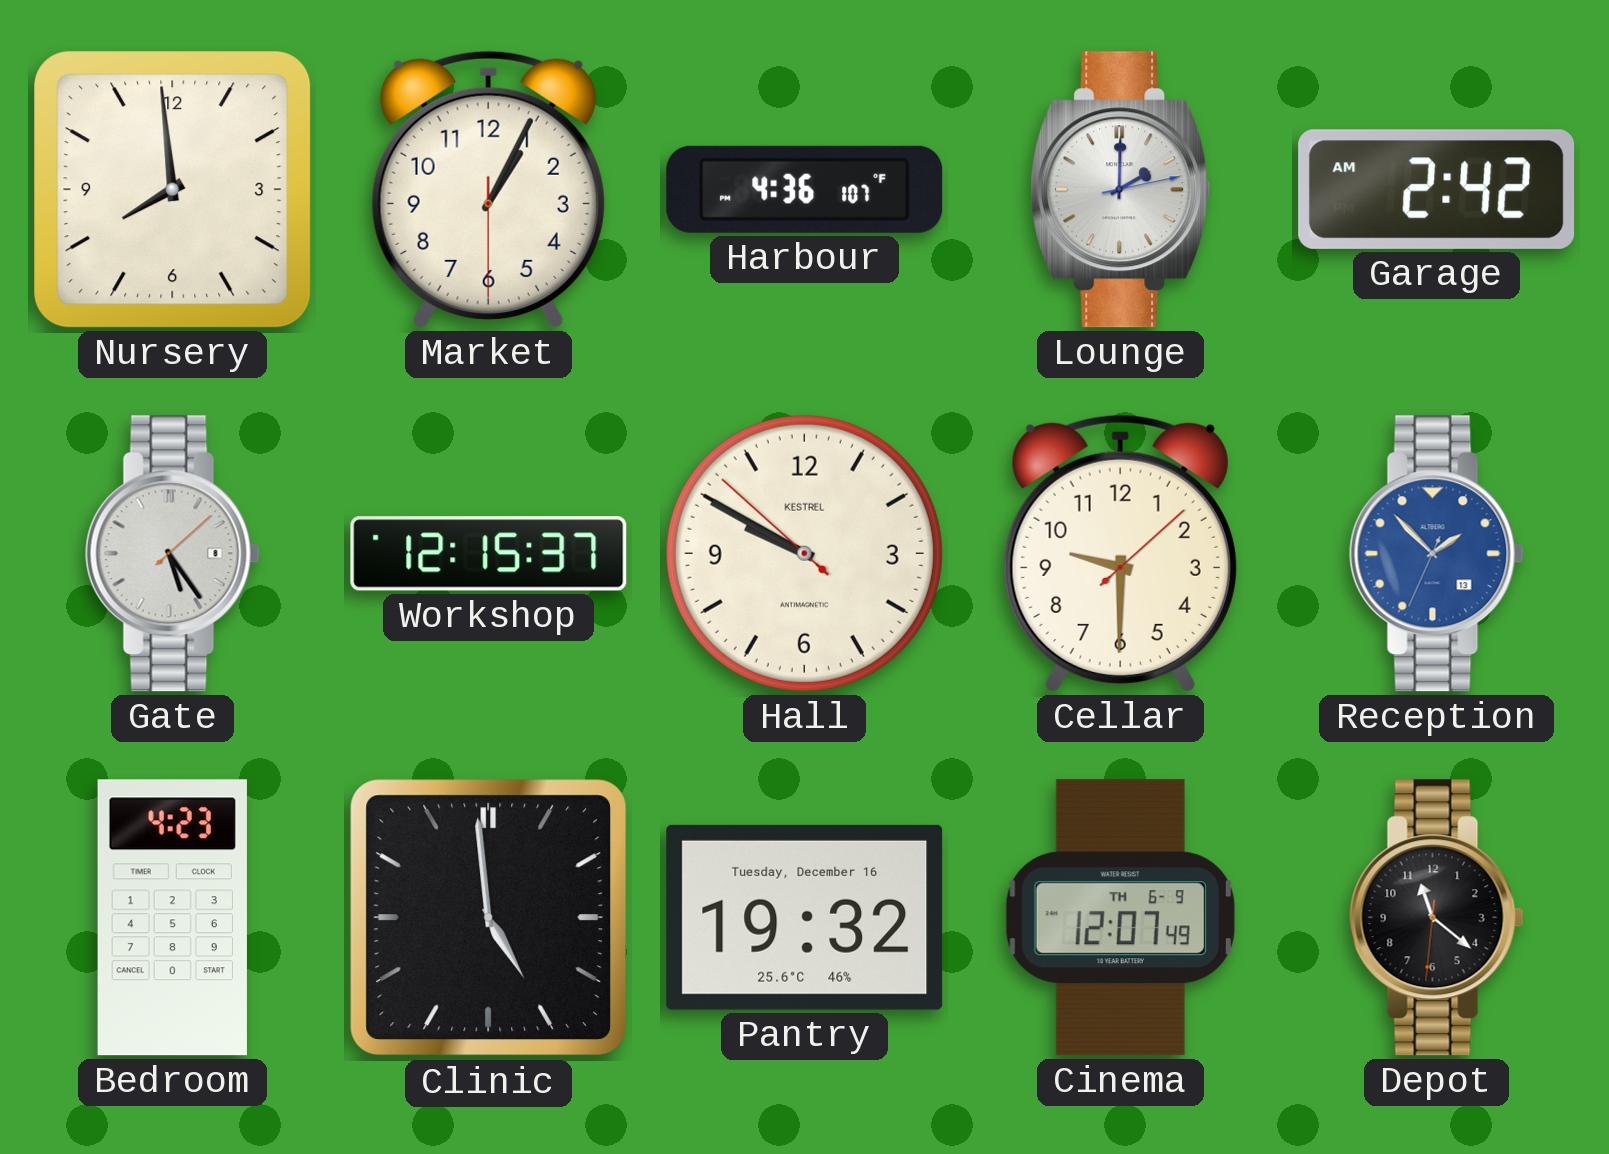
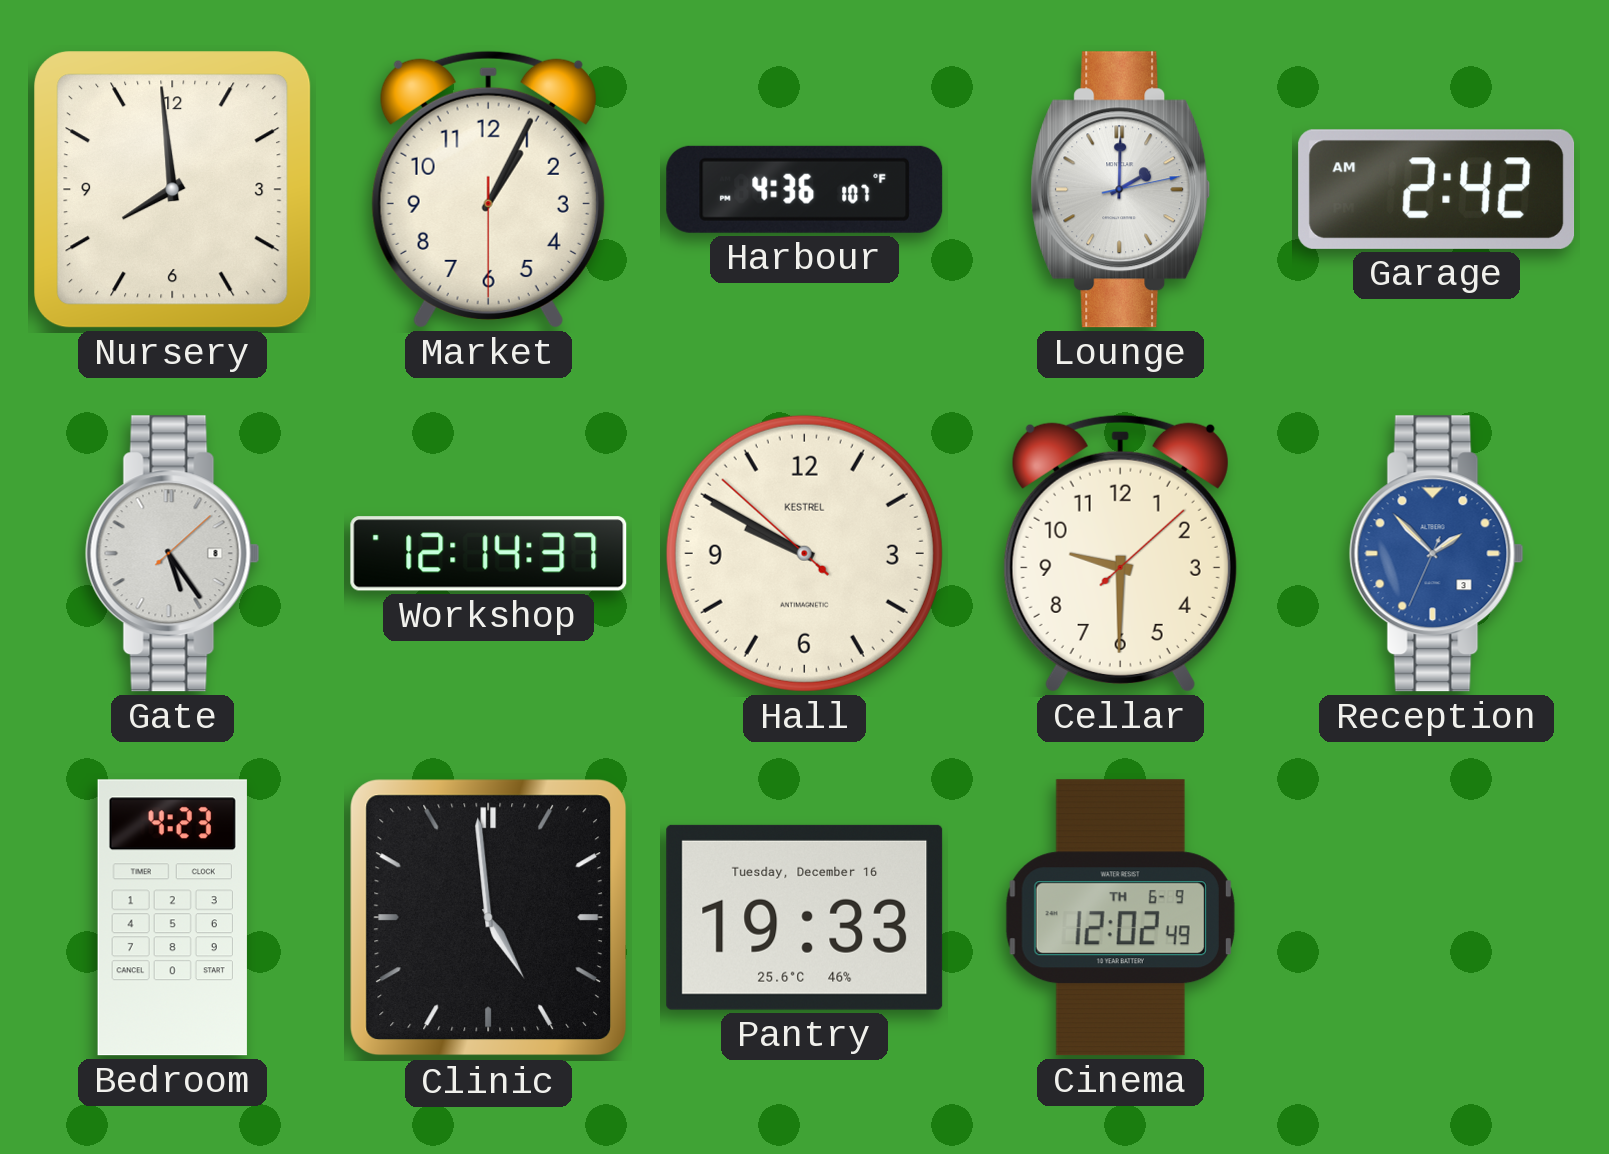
Workshop: 12:15 -> 12:14 (489, 554)
Reception date: 13 -> 3 (1436, 554)
Pantry: 19:32 -> 19:33 (805, 917)
Cinema: 12:07 -> 12:02 (1120, 918)
Depot: 11:21 -> none (1436, 918)
